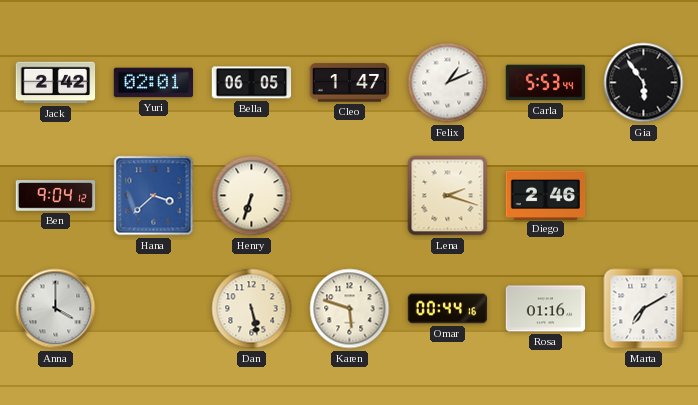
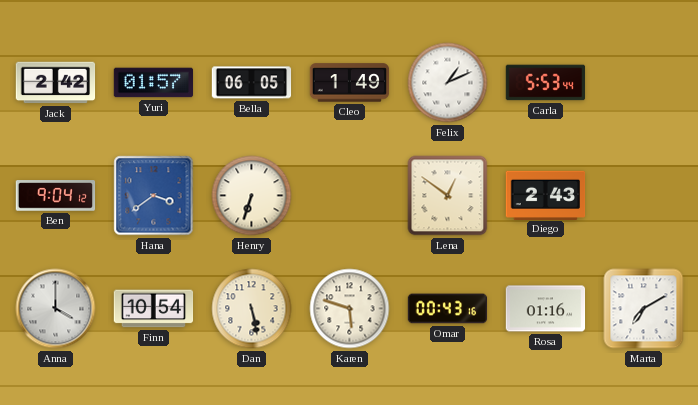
Yuri: 02:01 -> 01:57 (154, 83)
Cleo: 1:47 -> 1:49 (350, 83)
Gia: 5:54 -> none (644, 83)
Hana: 3:38 -> 3:39 (154, 196)
Lena: 2:18 -> 12:51 (448, 196)
Diego: 2:46 -> 2:43 (546, 195)
Finn: none -> 10:54 (154, 309)
Omar: 00:44 -> 00:43 (448, 309)
